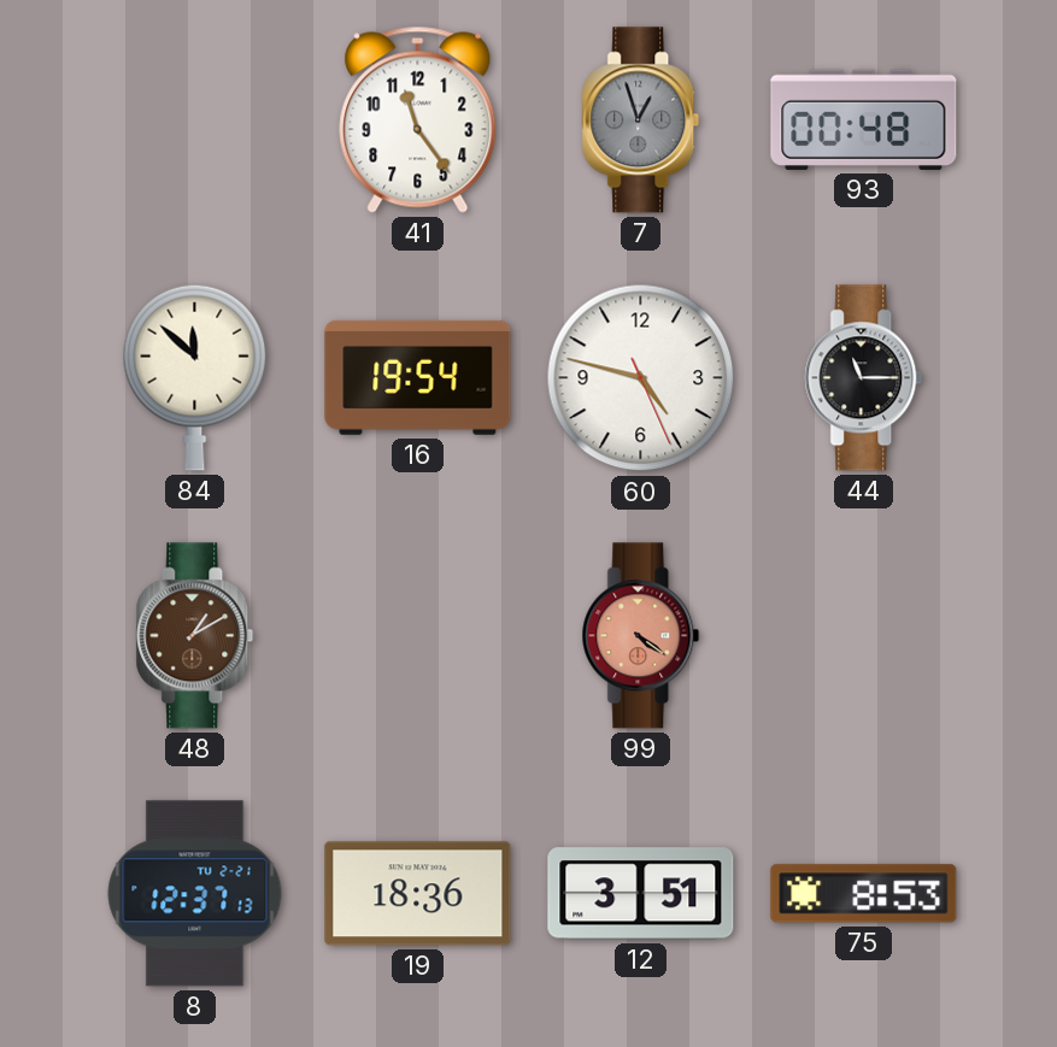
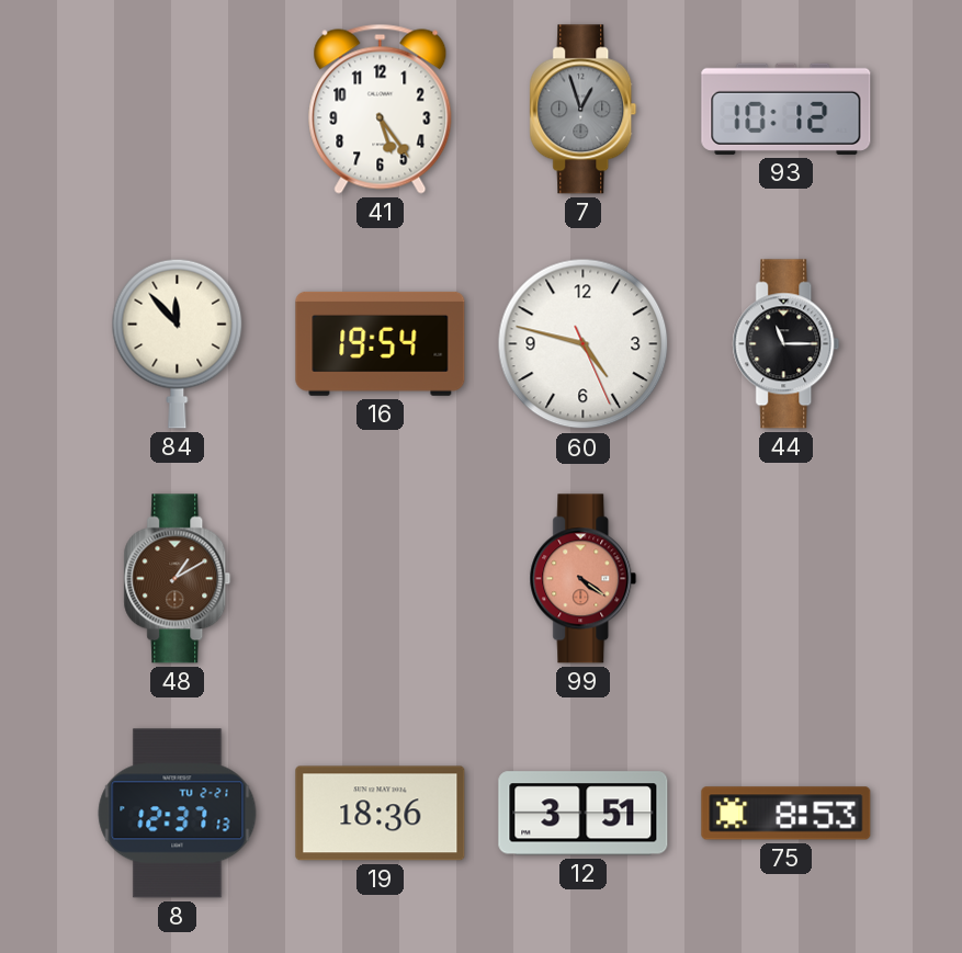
41: 11:24 -> 5:24 (381, 109)
93: 00:48 -> 10:12 (786, 109)
84: 11:52 -> 11:53 (178, 343)
